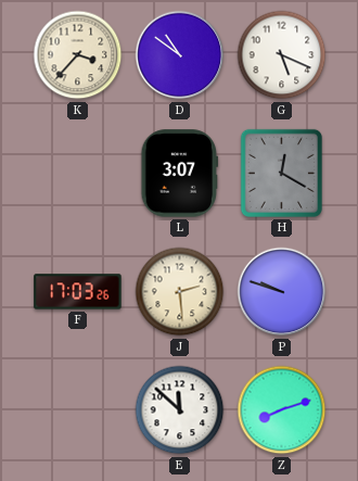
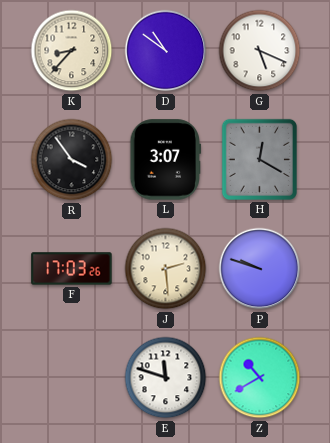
K: 3:37 -> 8:37 (72, 51)
R: none -> 3:54 (72, 160)
E: 11:52 -> 11:48 (166, 378)
Z: 8:12 -> 10:40 (260, 378)
